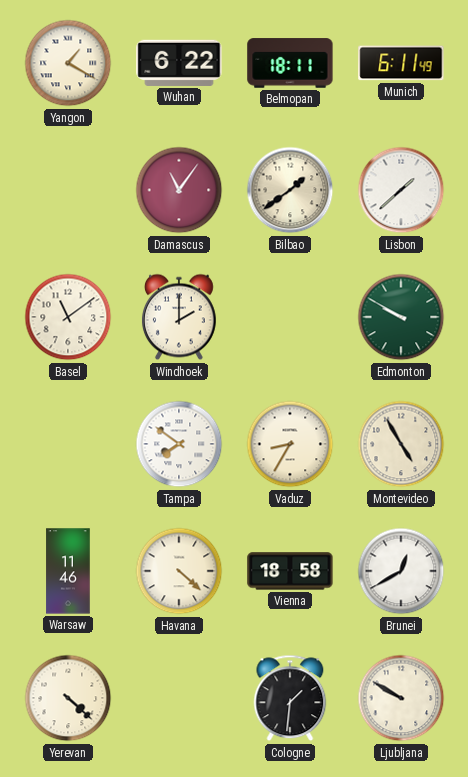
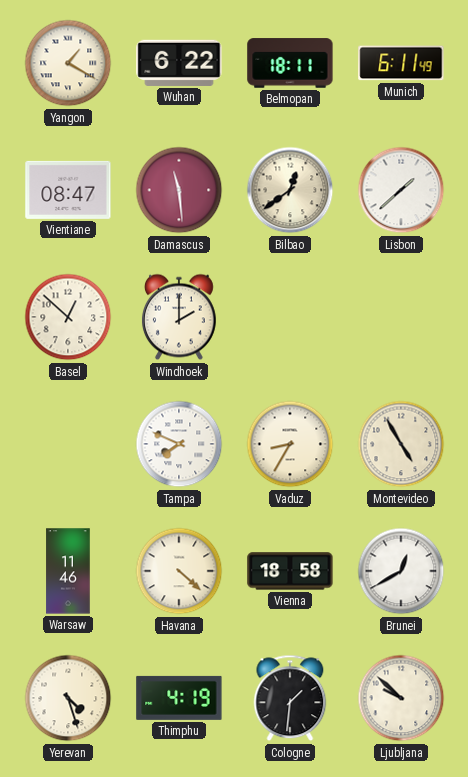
Vientiane: none -> 08:47 (68, 190)
Damascus: 11:06 -> 11:29 (179, 190)
Bilbao: 1:39 -> 12:39 (290, 190)
Basel: 11:09 -> 12:52 (68, 317)
Edmonton: 9:50 -> none (401, 317)
Tampa: 7:51 -> 7:49 (179, 444)
Yerevan: 4:22 -> 4:27 (68, 698)
Thimphu: none -> 4:19 (179, 698)
Ljubljana: 9:50 -> 9:52 (401, 698)
